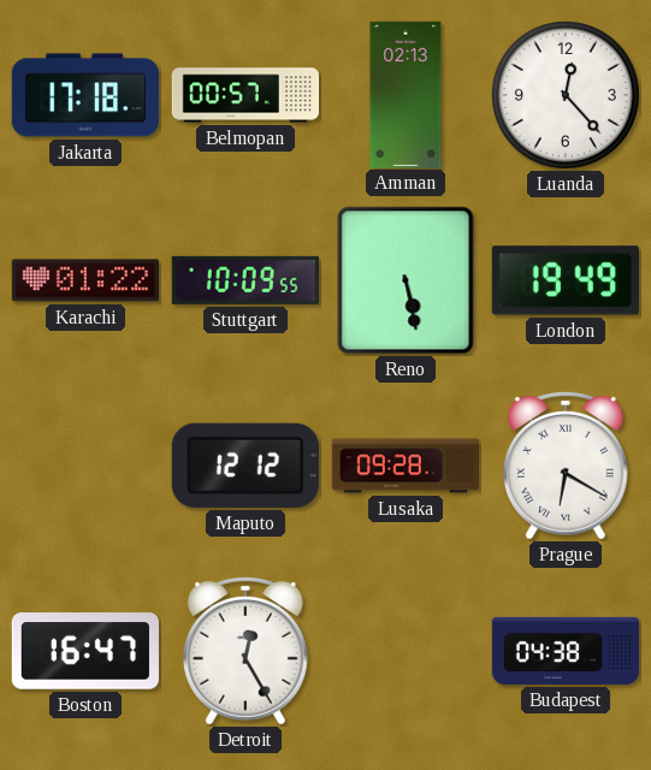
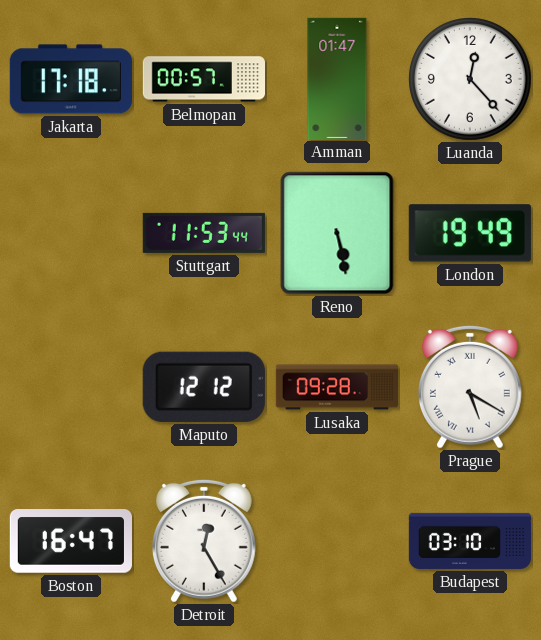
Amman: 02:13 -> 01:47 (337, 78)
Karachi: 01:22 -> none (85, 280)
Stuttgart: 10:09 -> 11:53 (204, 233)
Prague: 6:20 -> 5:20 (470, 387)
Budapest: 04:38 -> 03:10 (470, 541)
